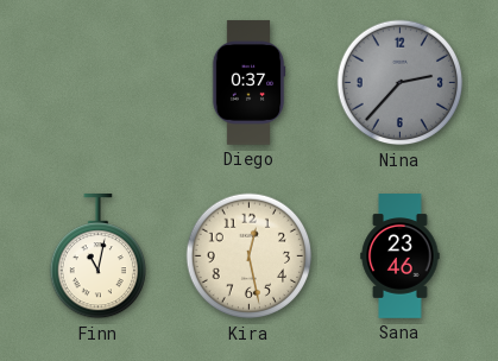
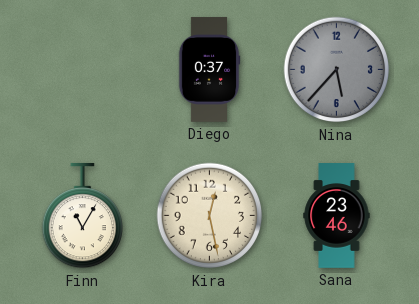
Nina: 2:37 -> 5:37 (337, 70)
Finn: 11:02 -> 11:05 (82, 217)
